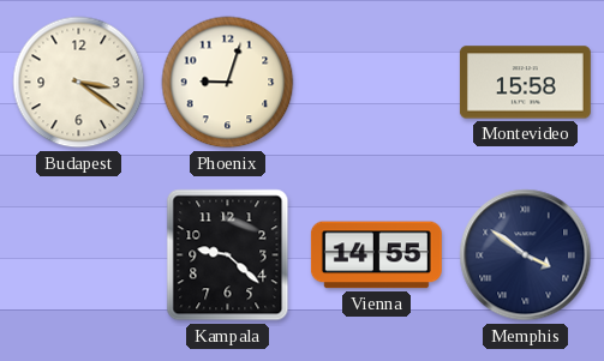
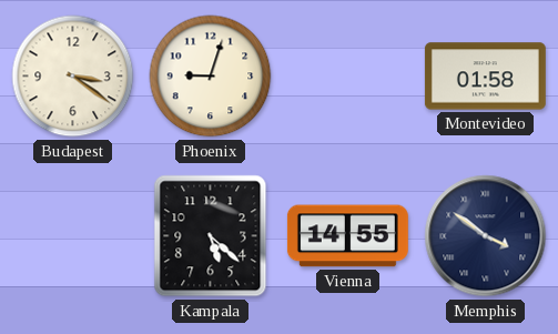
Montevideo: 15:58 -> 01:58 (485, 77)
Kampala: 9:22 -> 5:22 (211, 236)
